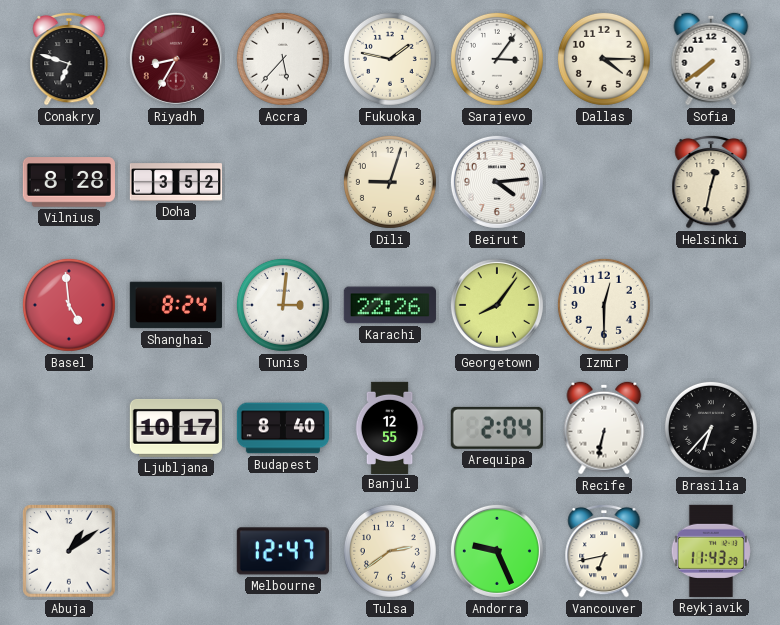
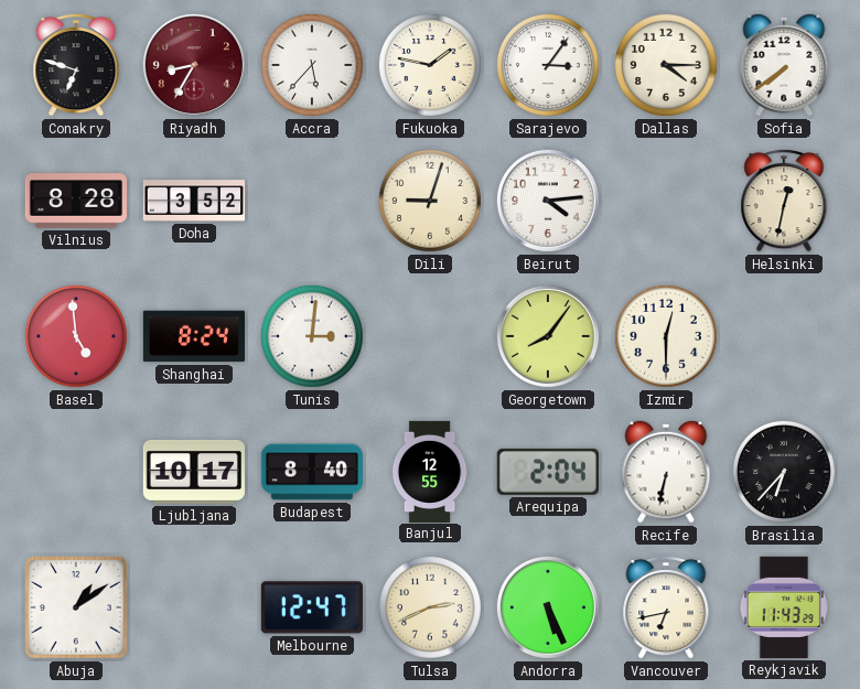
Karachi: 22:26 -> none (390, 305)
Tulsa: 2:39 -> 2:41 (430, 607)
Andorra: 9:26 -> 5:26 (548, 607)
